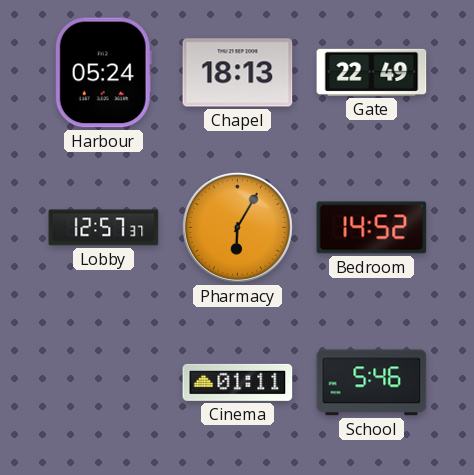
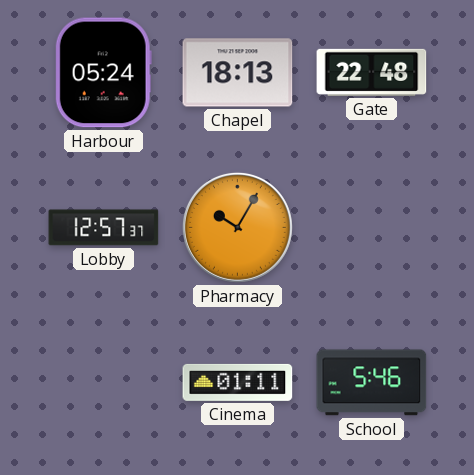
Gate: 22:49 -> 22:48 (372, 72)
Pharmacy: 6:05 -> 10:05 (237, 227)
Bedroom: 14:52 -> none (372, 228)
